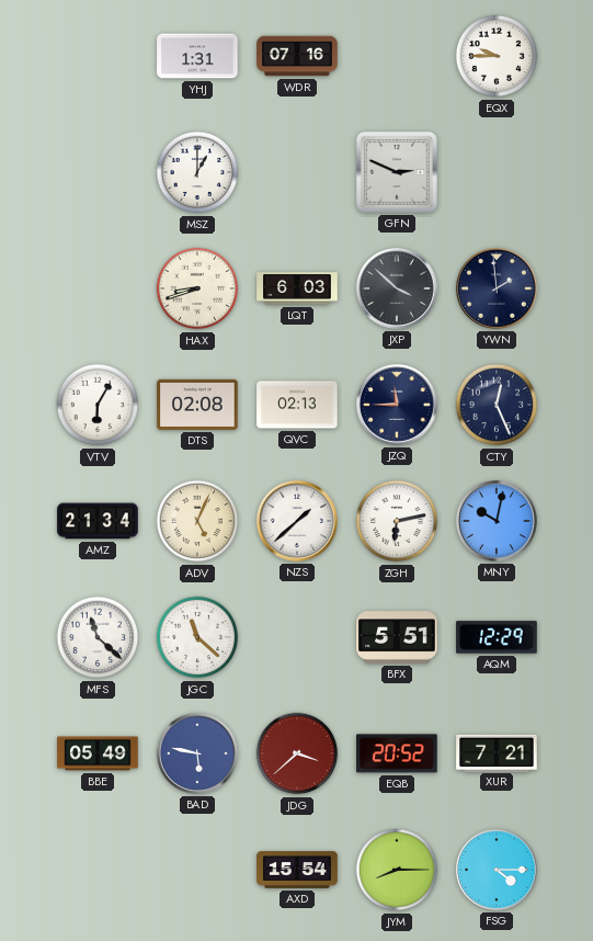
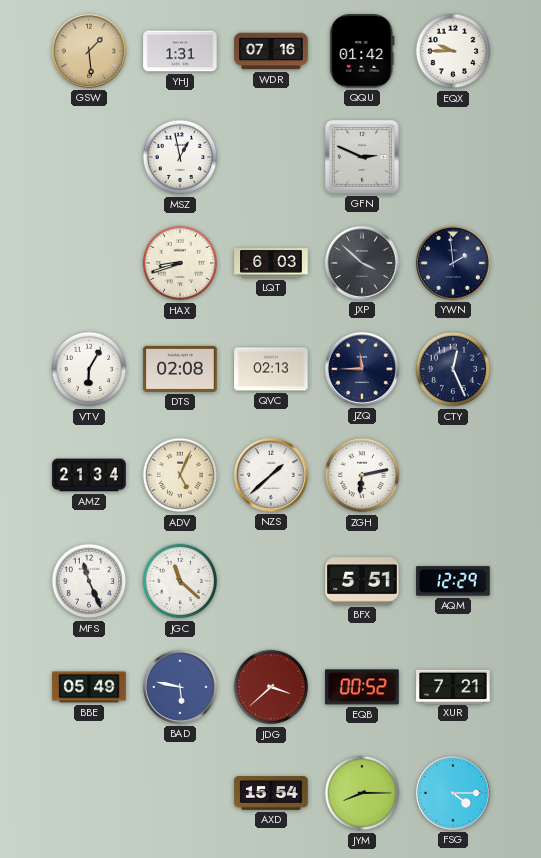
GSW: none -> 1:29 (89, 51)
QQU: none -> 01:42 (362, 51)
MSZ: 1:00 -> 12:58 (180, 157)
MNY: 10:02 -> none (497, 521)
MFS: 11:22 -> 11:26 (89, 581)
EQB: 20:52 -> 00:52 (362, 687)
